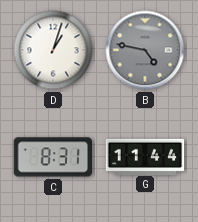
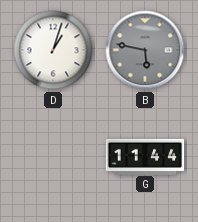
B: 4:47 -> 5:47 (145, 50)
C: 8:31 -> none (53, 157)
